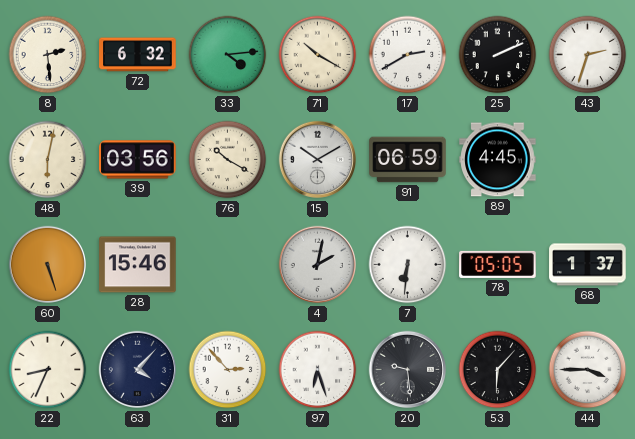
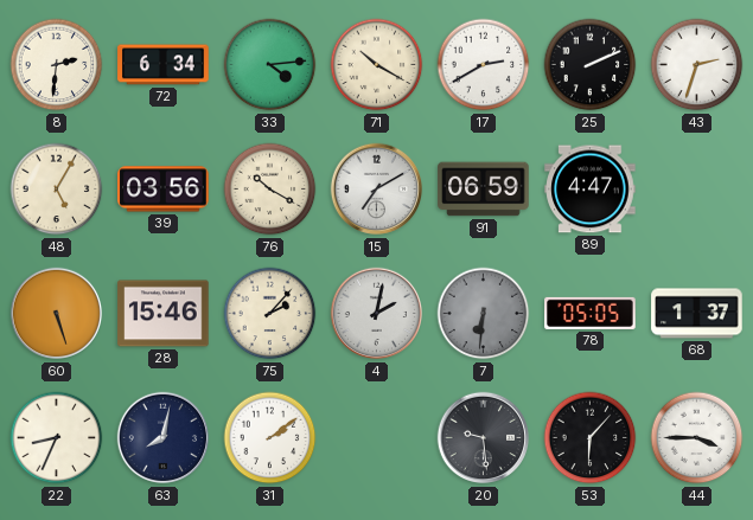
8: 2:29 -> 2:31 (57, 65)
72: 6:32 -> 6:34 (164, 65)
48: 6:02 -> 5:05 (57, 190)
15: 10:10 -> 7:10 (377, 190)
89: 4:45 -> 4:47 (591, 190)
75: none -> 2:07 (270, 314)
7 dial: white -> grey (484, 314)
63: 4:07 -> 8:02 (164, 438)
31: 2:53 -> 2:09 (270, 438)
97: 6:27 -> none (318, 370)
